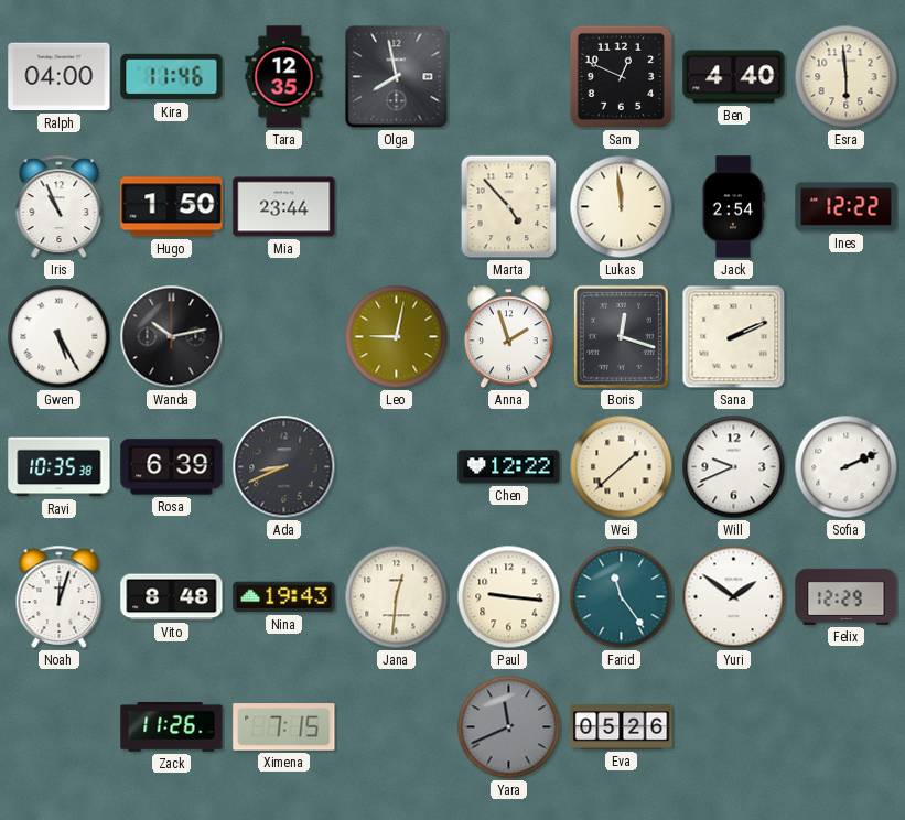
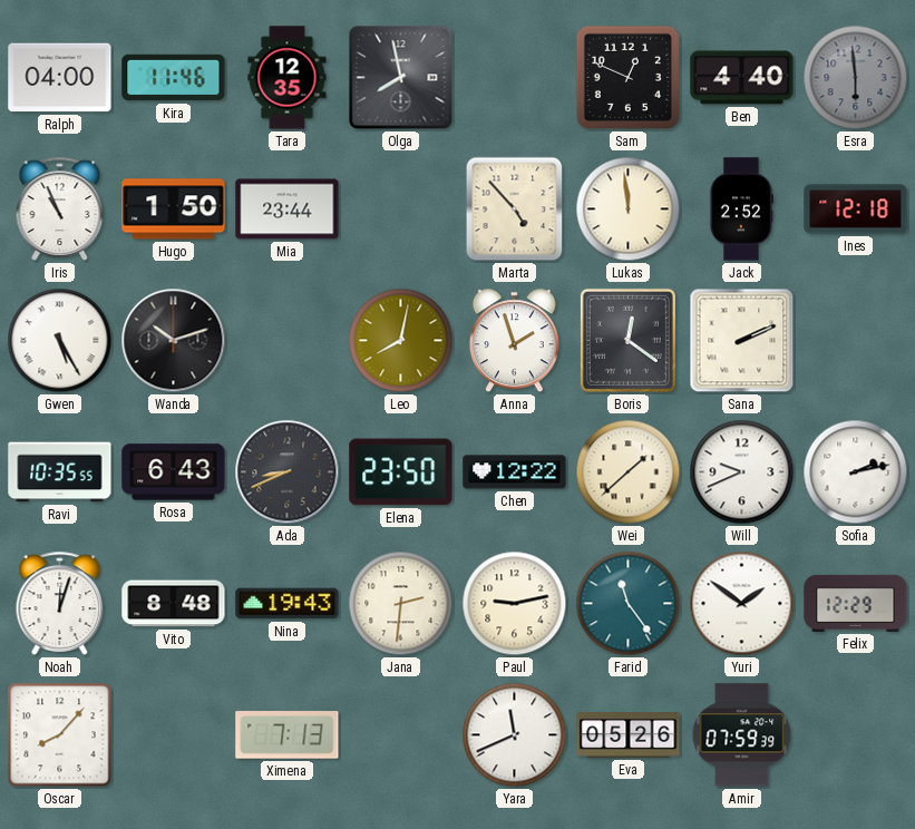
Esra dial: cream -> grey (856, 78)
Jack: 2:54 -> 2:52 (741, 209)
Ines: 12:22 -> 12:18 (856, 209)
Wanda: 10:13 -> 10:12 (174, 341)
Leo: 9:02 -> 8:02 (401, 341)
Boris: 12:18 -> 12:21 (627, 340)
Ravi: 10:35:38 -> 10:35:55 (60, 472)
Rosa: 6:39 -> 6:43 (174, 472)
Elena: none -> 23:50 (401, 472)
Sofia: 2:11 -> 2:13 (856, 472)
Jana: 12:31 -> 2:31 (401, 604)
Paul: 9:16 -> 9:13 (515, 604)
Oscar: none -> 8:07 (60, 735)
Zack: 11:26 -> none (172, 727)
Ximena: 7:15 -> 7:13 (288, 735)
Yara dial: grey -> white (515, 735)
Amir: none -> 07:59 (742, 735)
